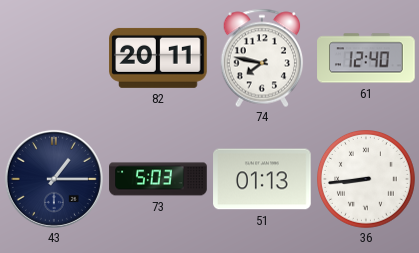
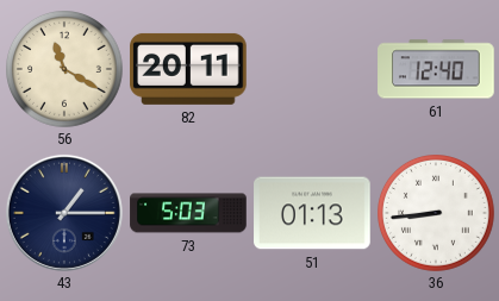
56: none -> 11:20 (66, 70)
74: 7:47 -> none (262, 58)
